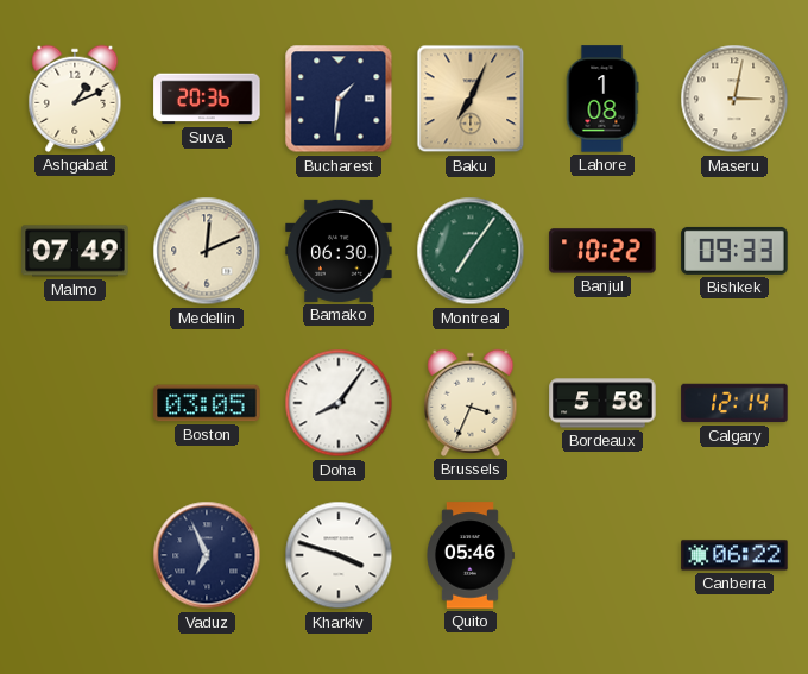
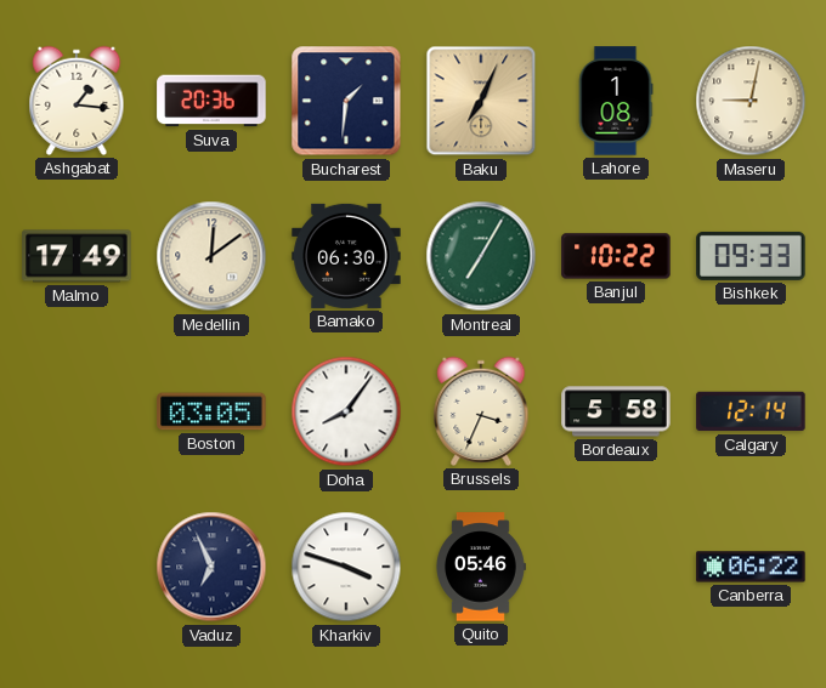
Ashgabat: 1:11 -> 1:16 (77, 101)
Maseru: 3:02 -> 9:02 (751, 101)
Malmo: 07:49 -> 17:49 (77, 256)
Medellin: 12:11 -> 12:09 (211, 256)
Montreal: 7:06 -> 7:05 (481, 256)
